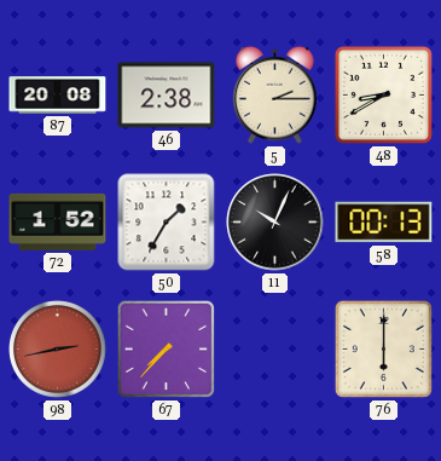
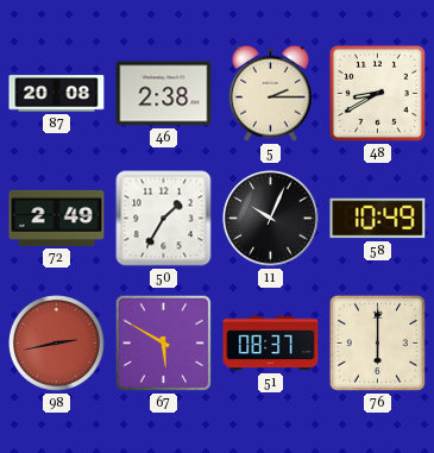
72: 1:52 -> 2:49 (57, 218)
58: 00:13 -> 10:49 (378, 219)
67: 7:37 -> 5:50 (164, 344)
51: none -> 08:37 (271, 344)
